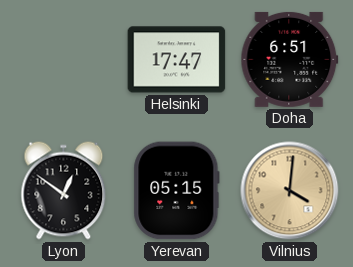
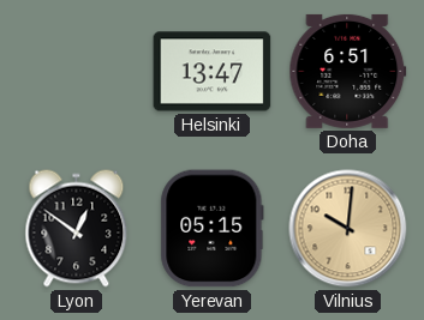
Helsinki: 17:47 -> 13:47 (213, 72)
Vilnius: 4:01 -> 10:01 (348, 229)
